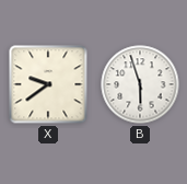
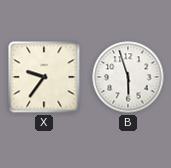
X: 9:39 -> 9:36 (44, 77)
